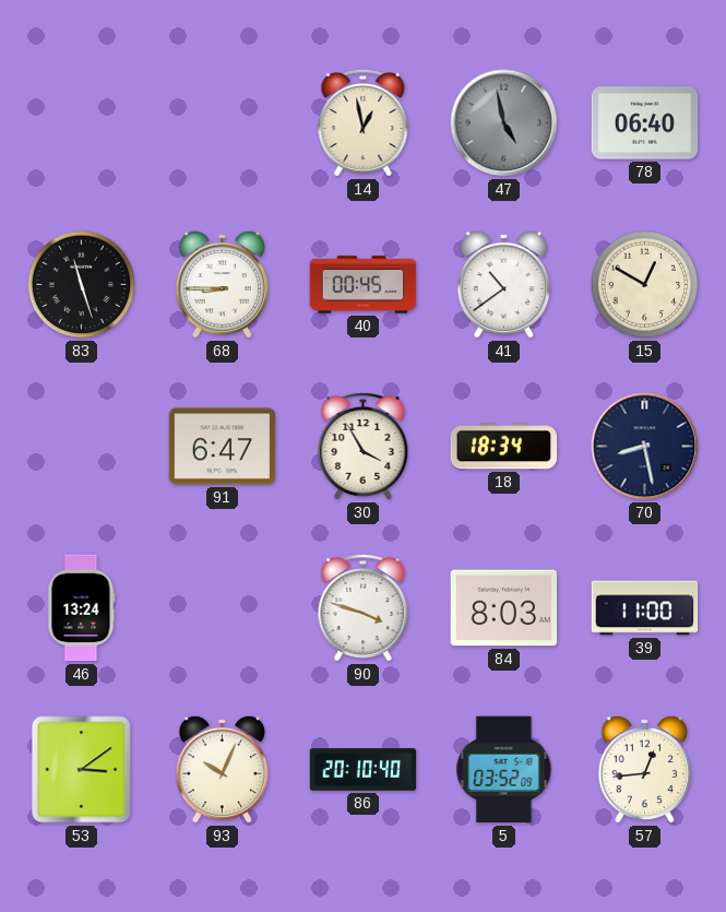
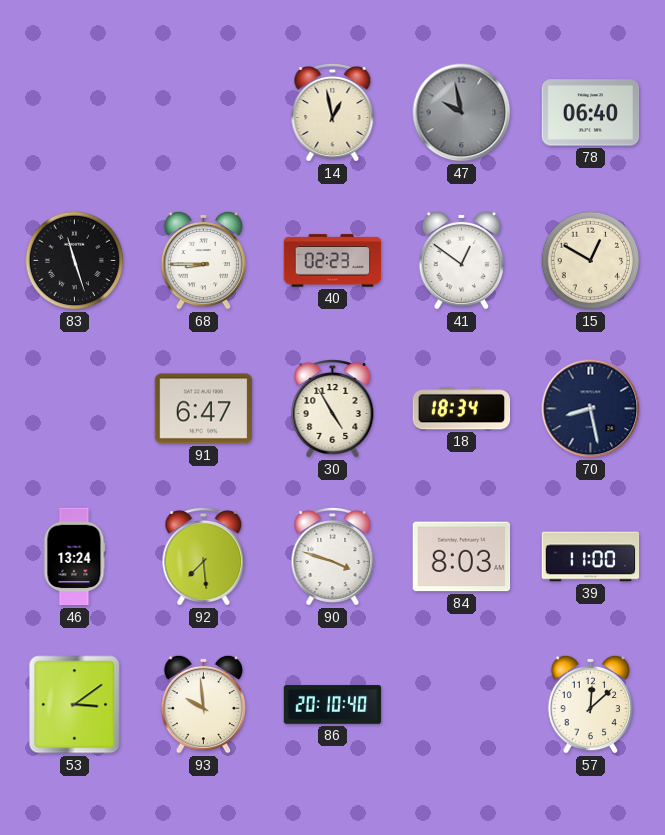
47: 4:58 -> 9:58 (462, 113)
40: 00:45 -> 02:23 (333, 261)
41: 10:39 -> 12:51 (461, 260)
30: 3:55 -> 4:55 (333, 409)
92: none -> 7:29 (204, 557)
93: 10:04 -> 9:59 (203, 704)
5: 03:52 -> none (504, 770)
57: 12:44 -> 12:08 (590, 704)
